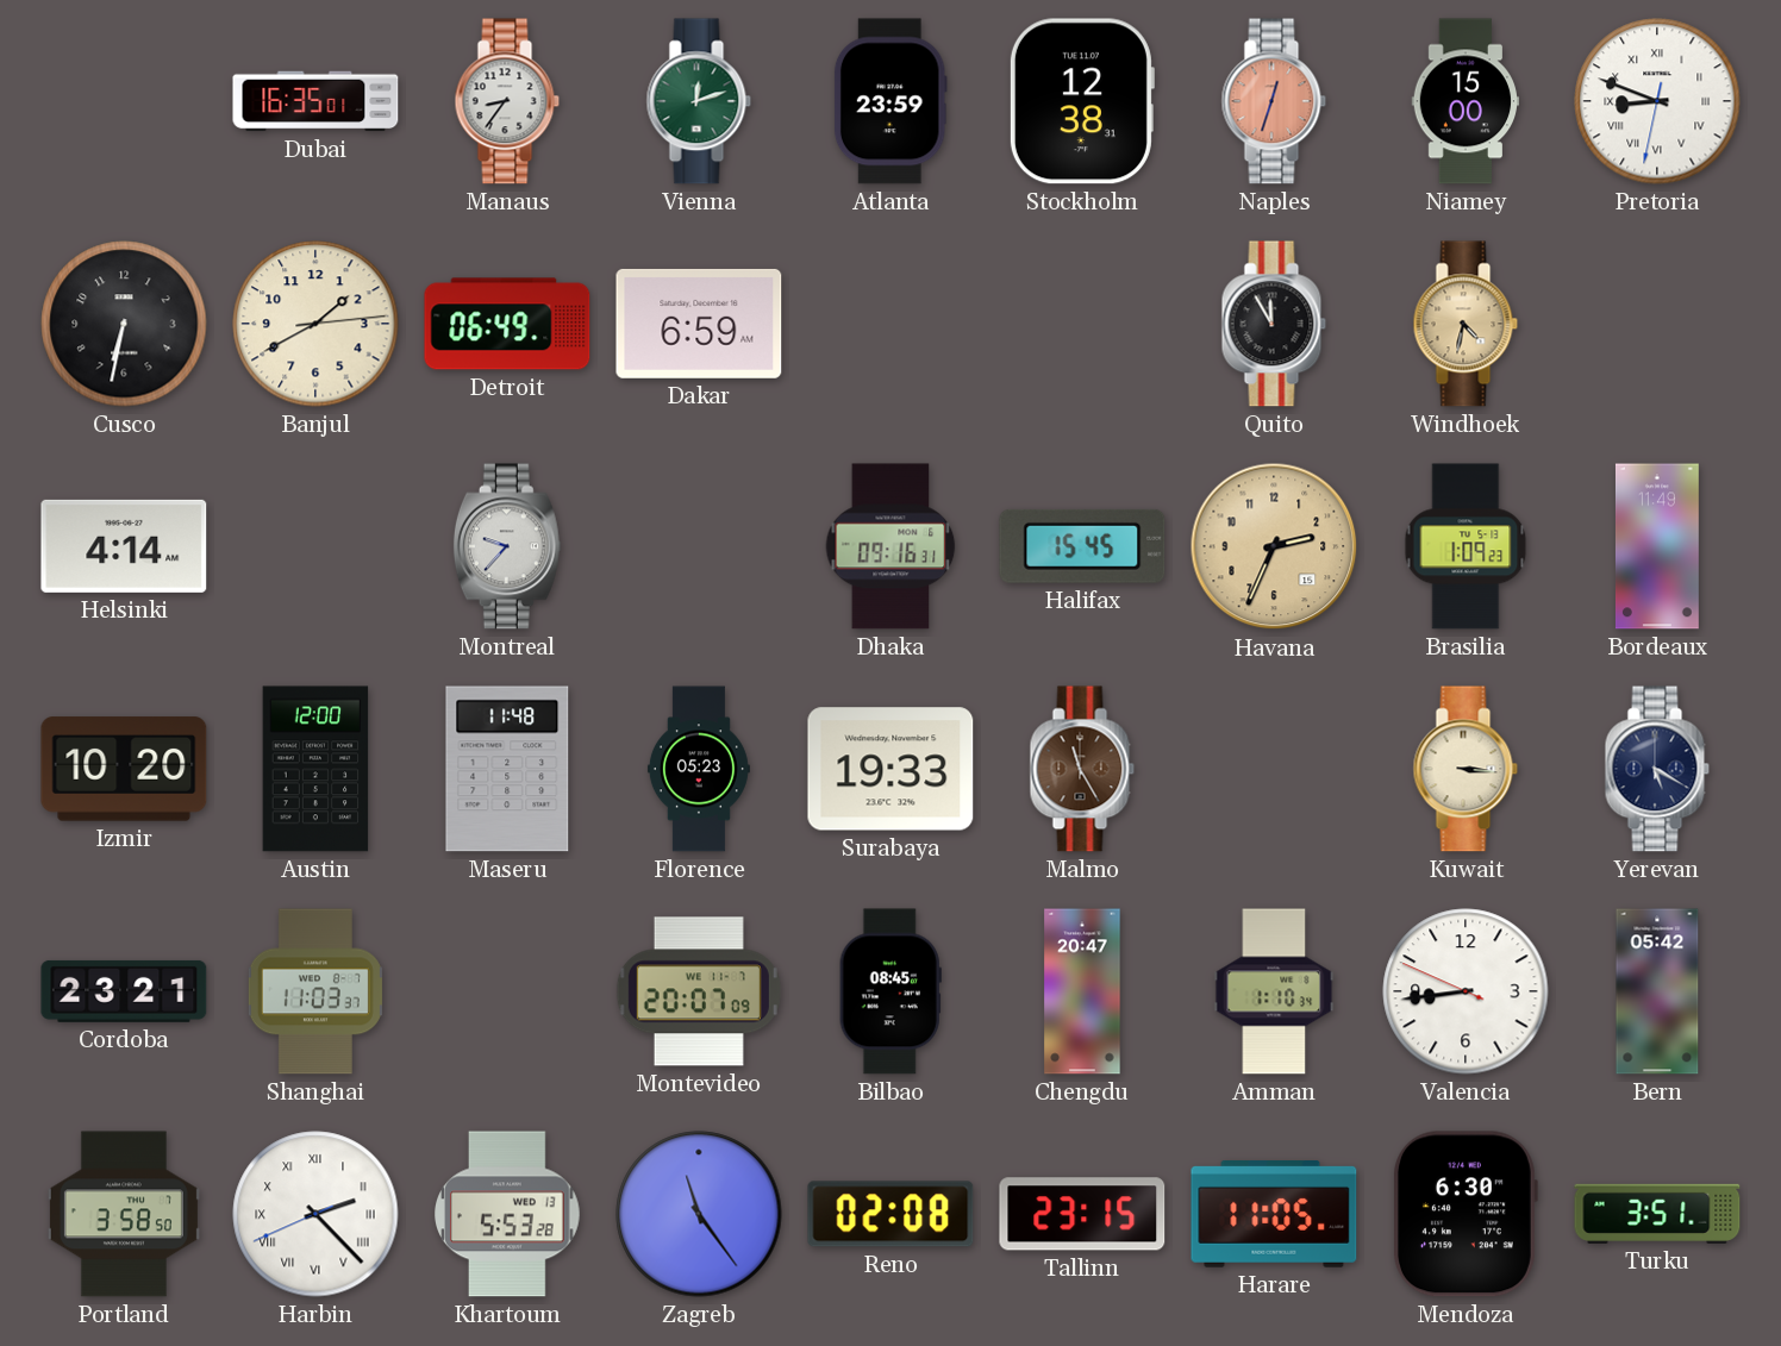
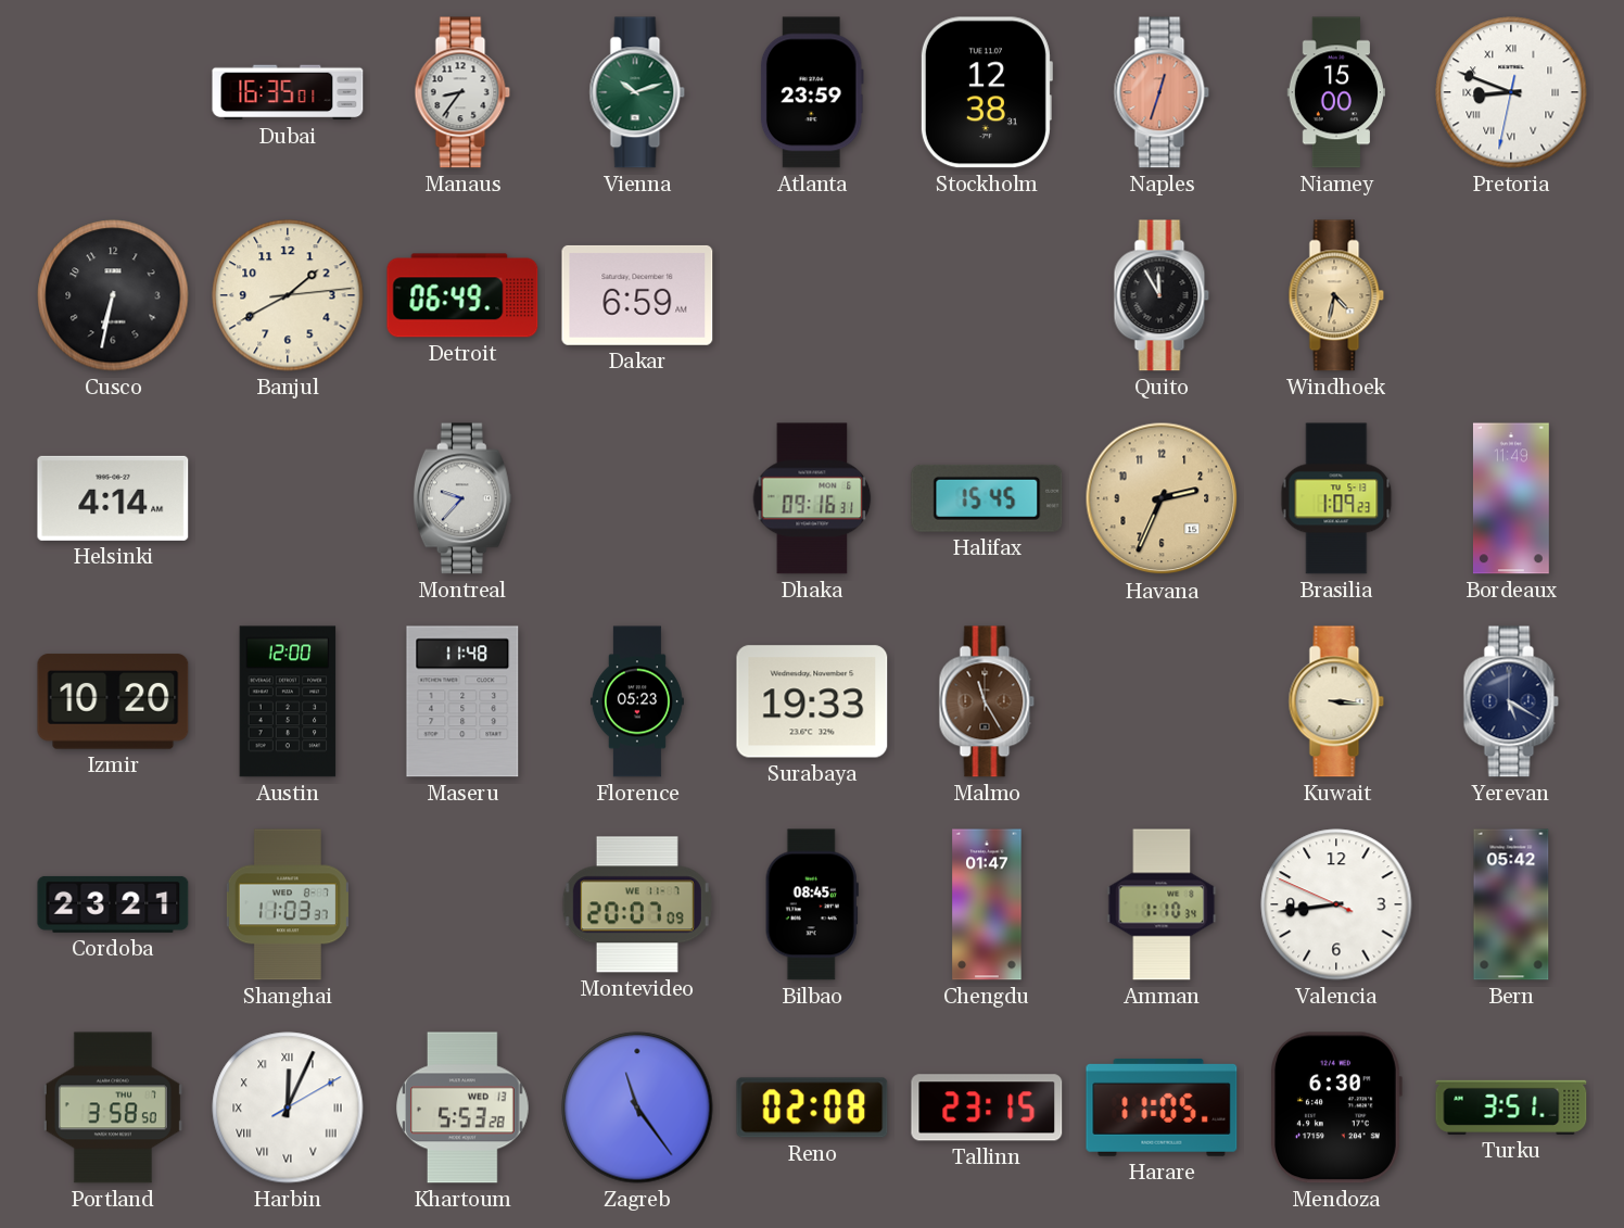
Vienna: 12:12 -> 10:12 (637, 92)
Chengdu: 20:47 -> 01:47 (987, 904)
Harbin: 2:22 -> 12:04 (288, 1107)
